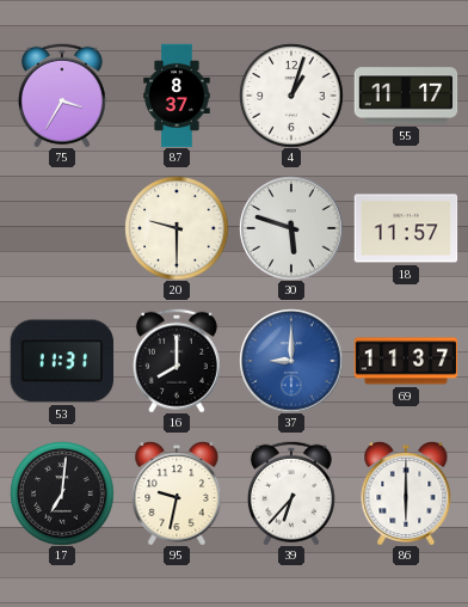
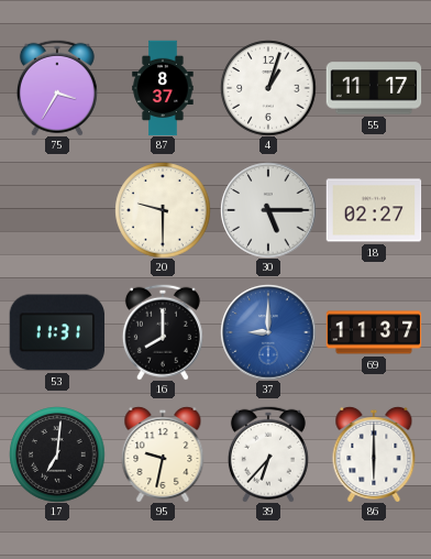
30: 5:48 -> 5:15 (268, 210)
18: 11:57 -> 02:27 (374, 210)
